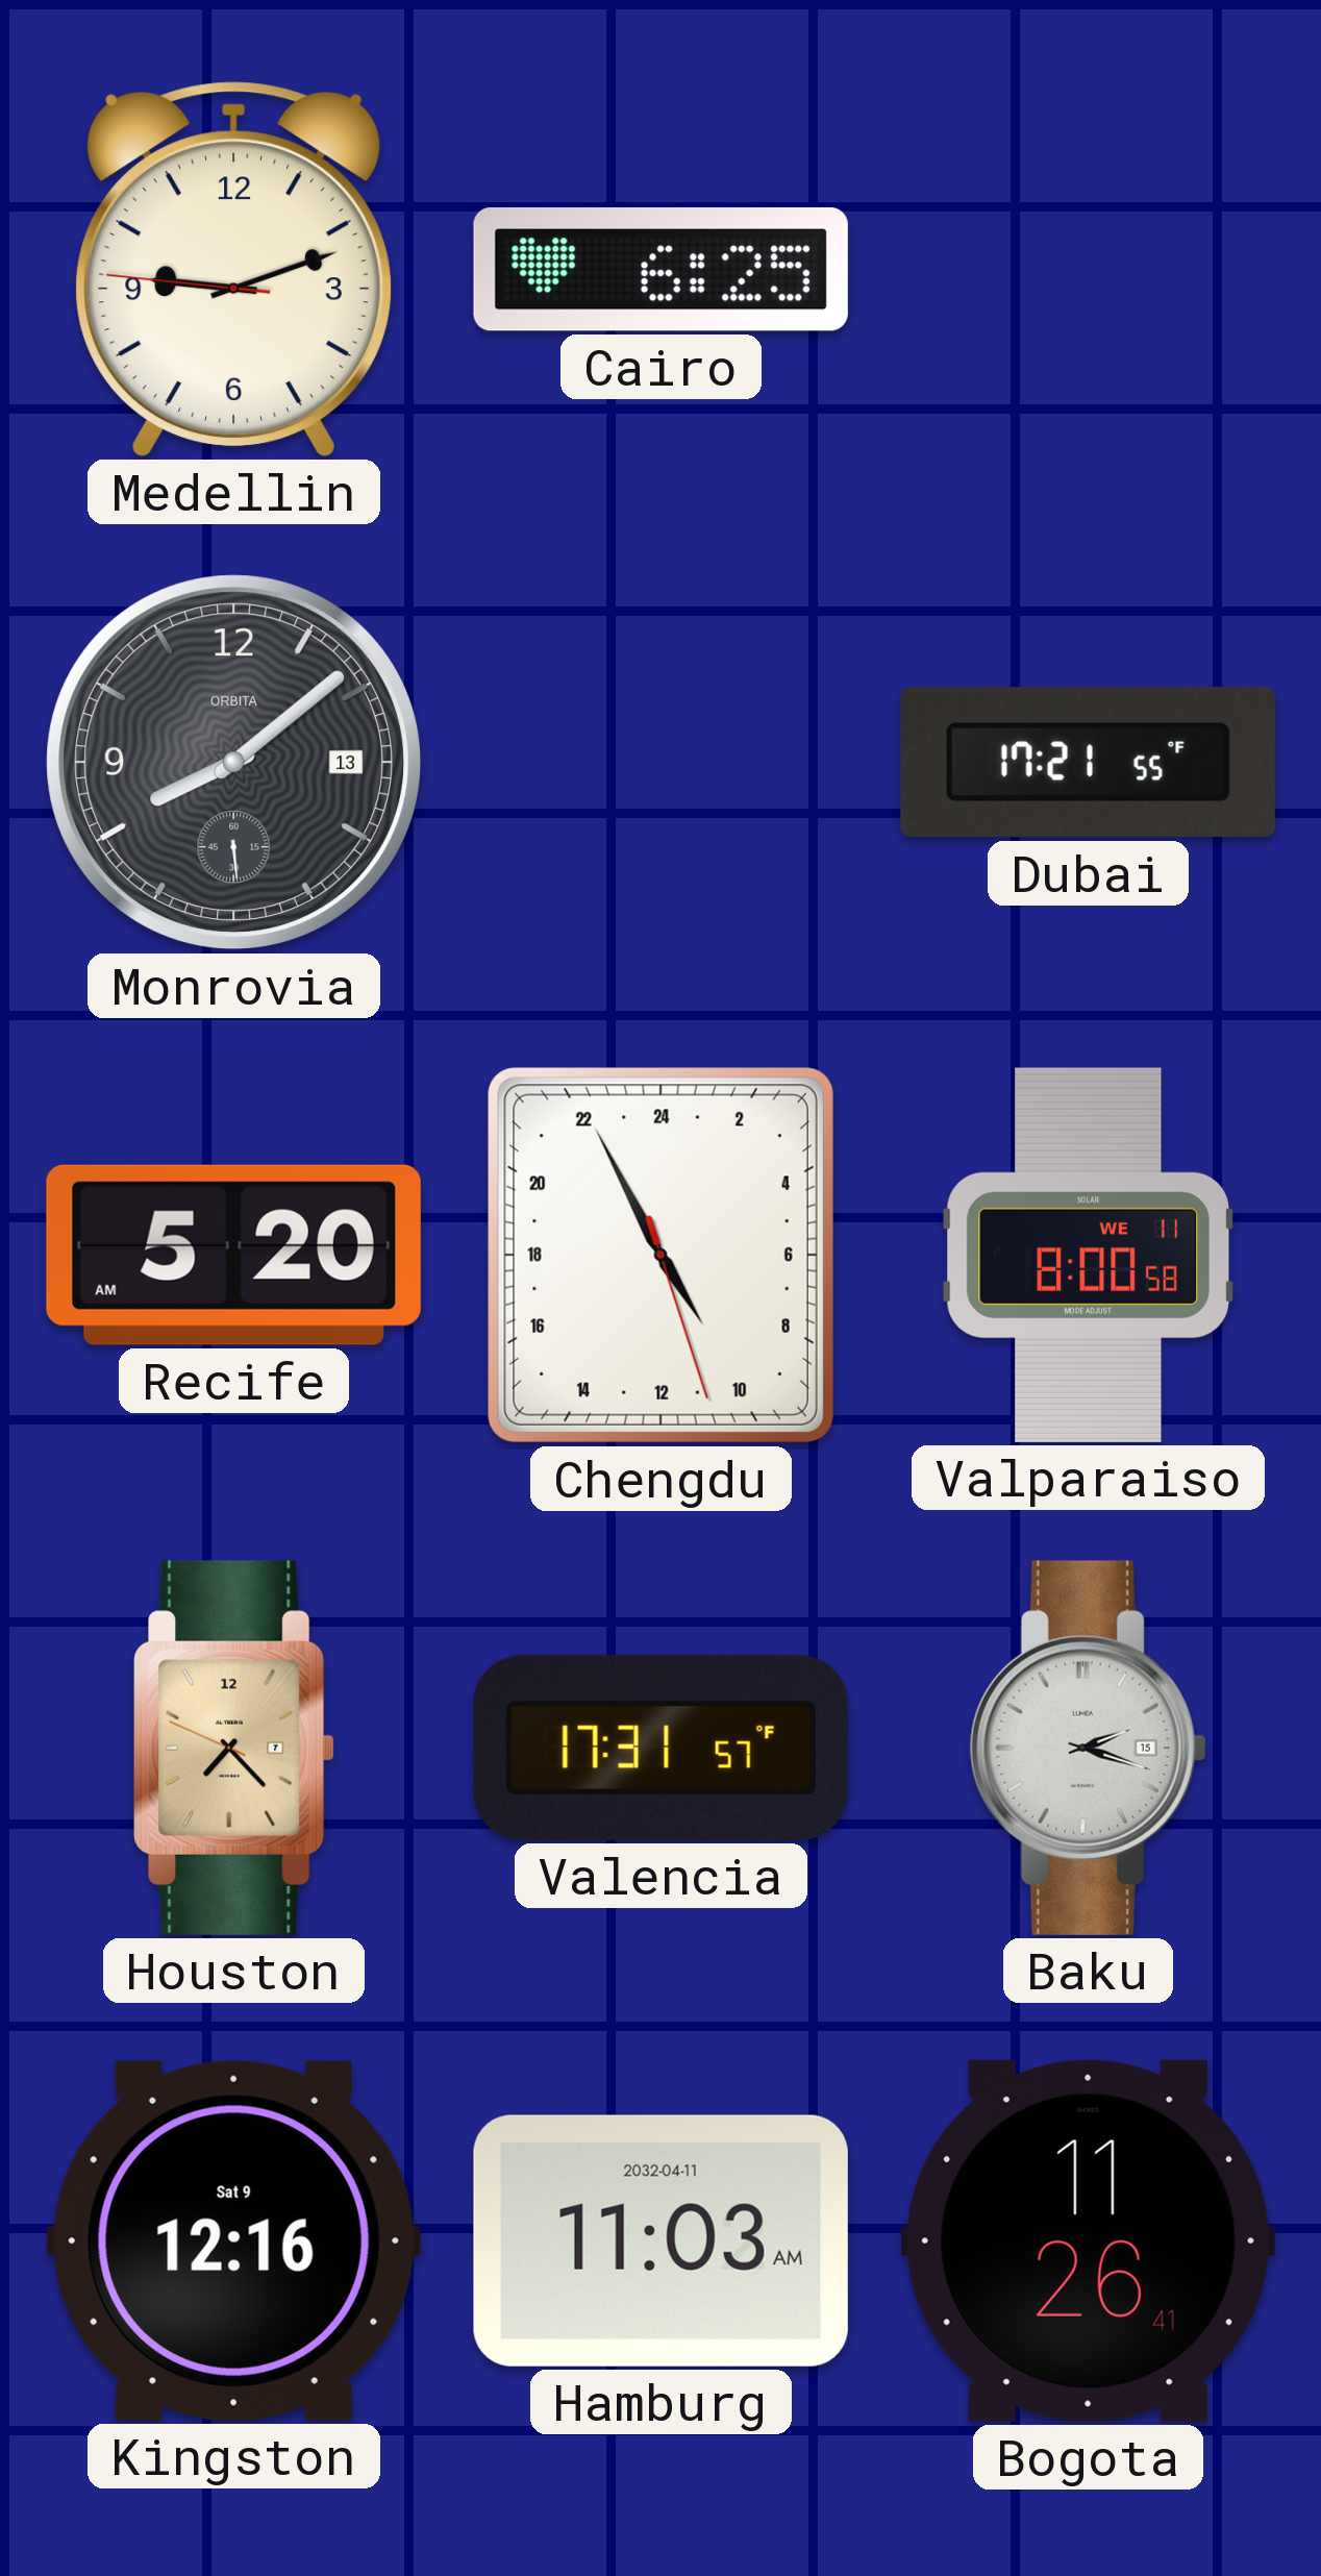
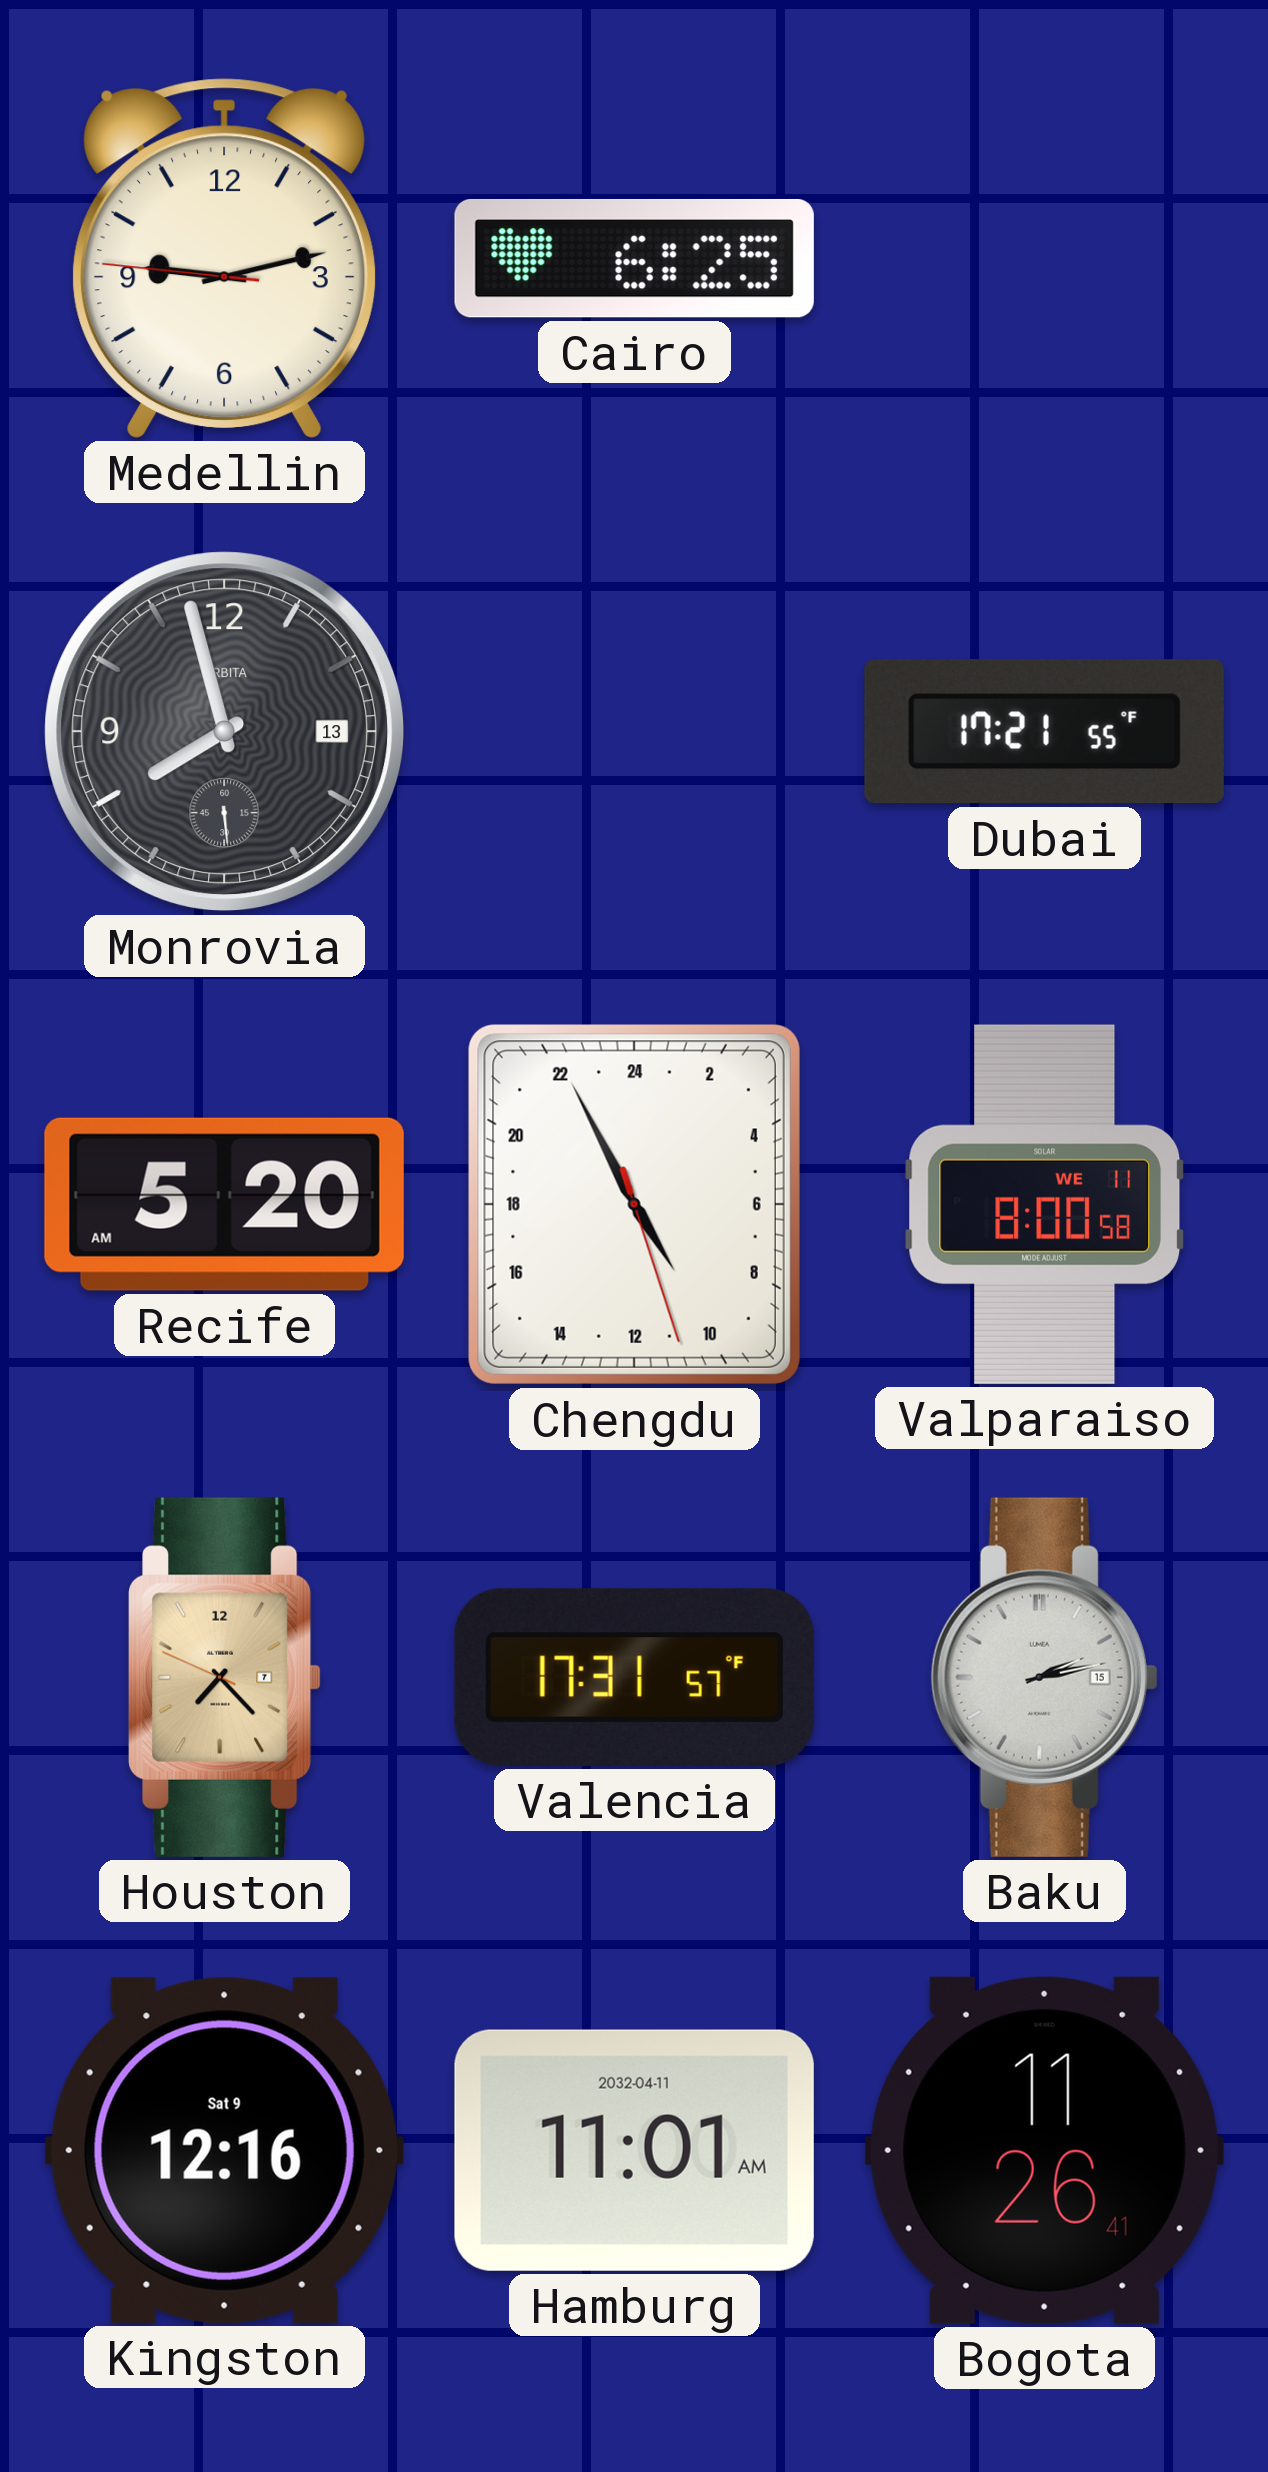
Medellin: 9:11 -> 9:12 (224, 258)
Monrovia: 8:08 -> 7:57 (225, 732)
Baku: 2:18 -> 2:13 (1044, 1677)
Hamburg: 11:03 -> 11:01 (634, 2150)
